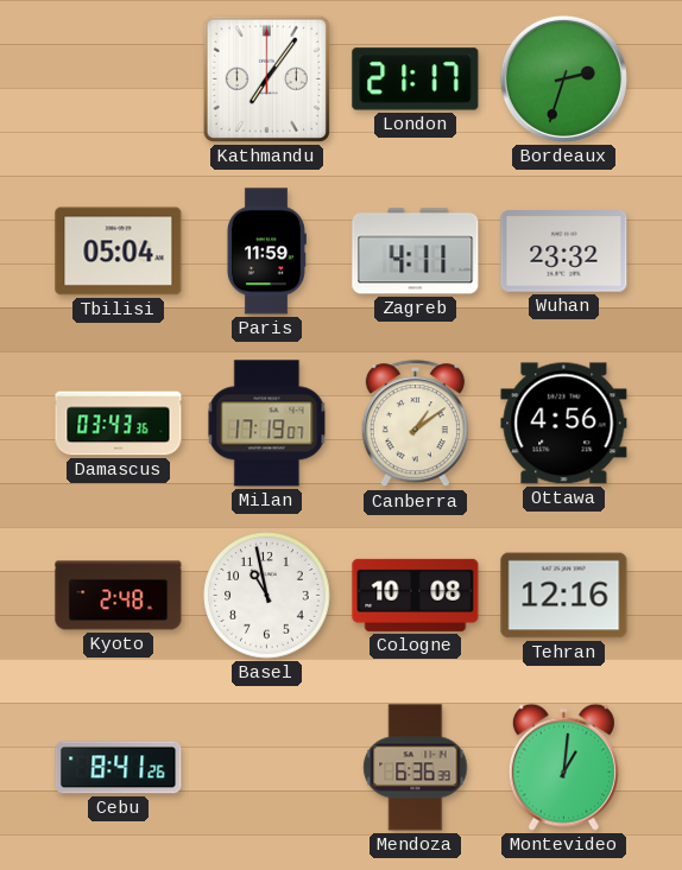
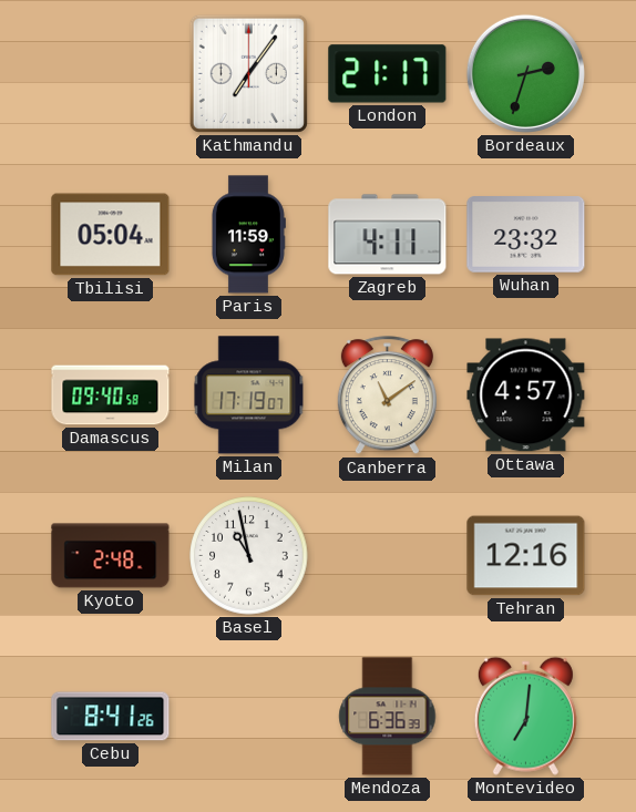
Damascus: 03:43 -> 09:40 (111, 395)
Canberra: 1:09 -> 11:09 (387, 395)
Ottawa: 4:56 -> 4:57 (526, 395)
Cologne: 10:08 -> none (416, 595)
Montevideo: 1:01 -> 7:01 (525, 716)
